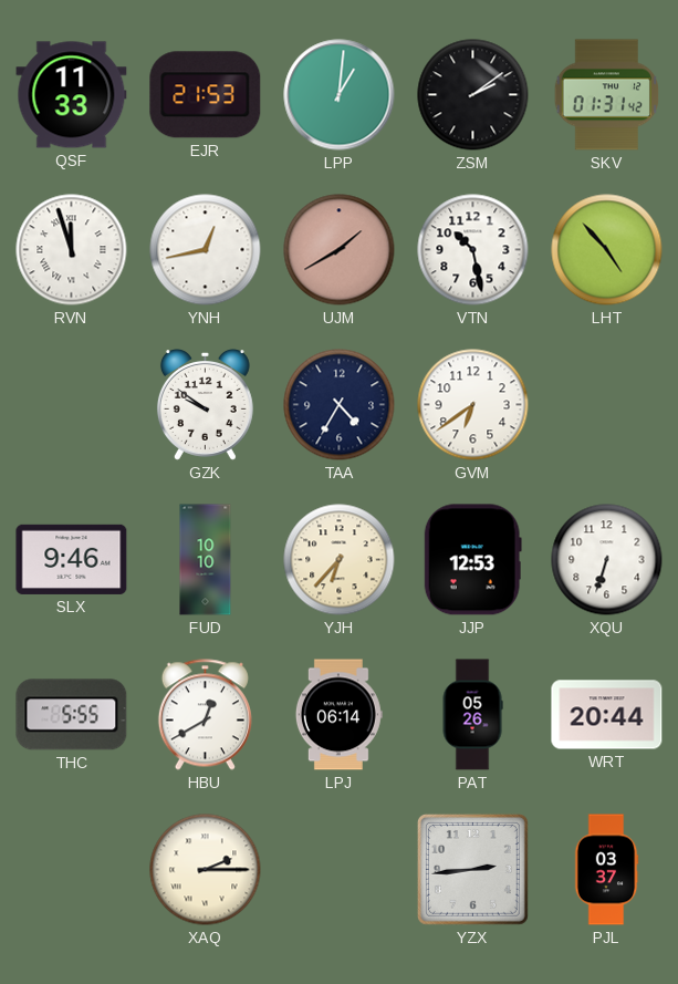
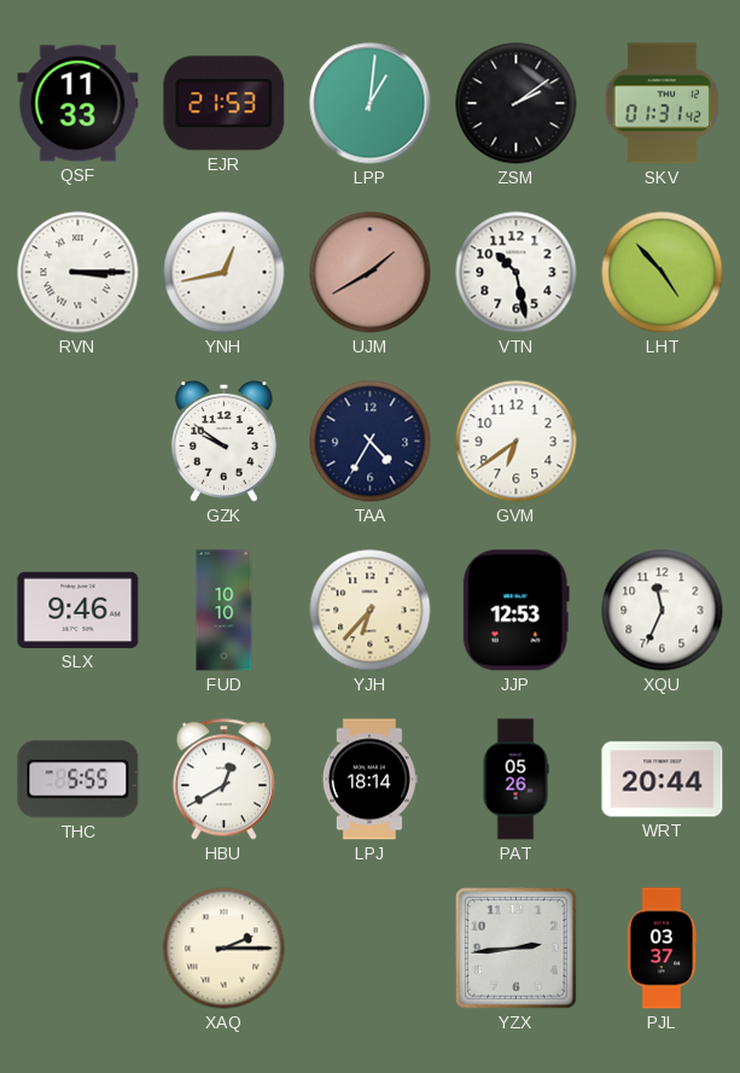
RVN: 11:57 -> 3:15 (78, 273)
XQU: 6:33 -> 11:34 (663, 611)
LPJ: 06:14 -> 18:14 (369, 780)
